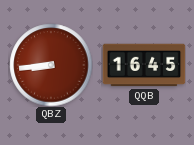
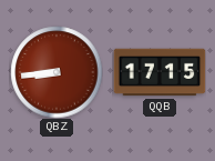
QQB: 16:45 -> 17:15 (160, 72)
